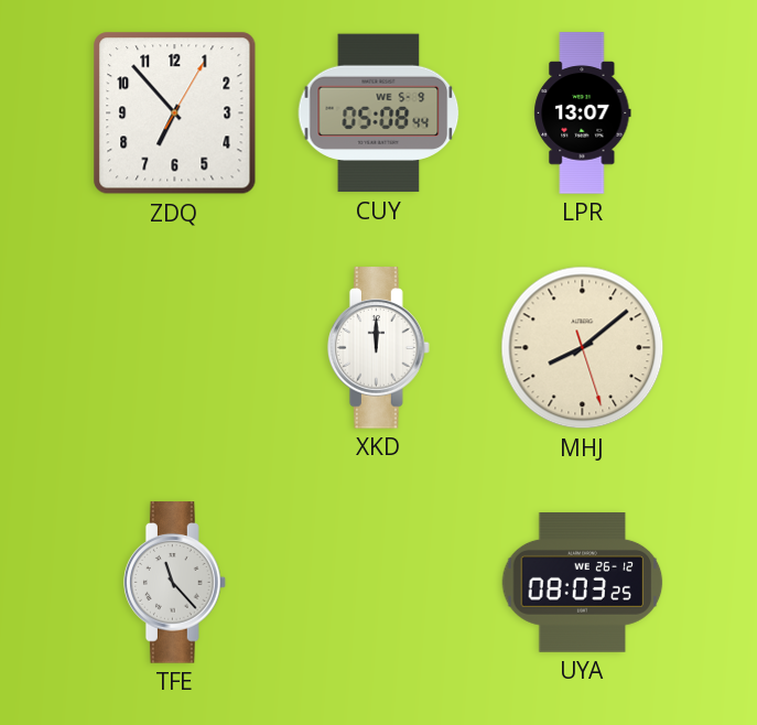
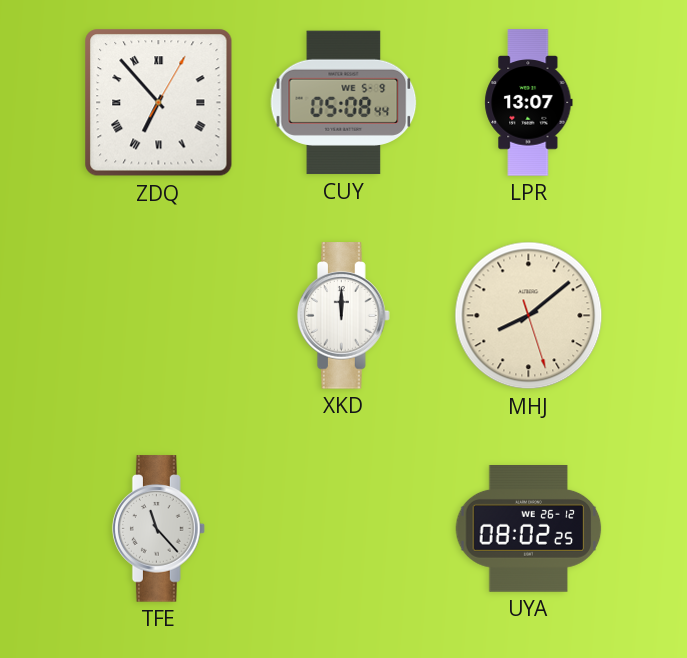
ZDQ numerals: Arabic -> Roman (159, 103)
UYA: 08:03 -> 08:02 (529, 529)
